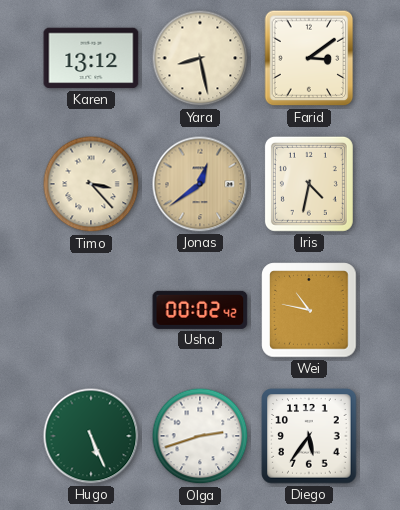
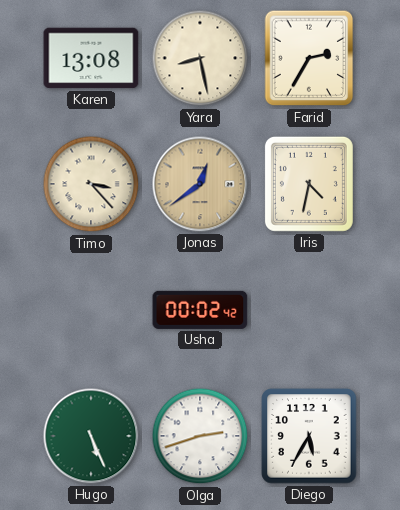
Karen: 13:12 -> 13:08 (91, 58)
Farid: 3:09 -> 2:35 (309, 58)
Wei: 10:47 -> none (309, 310)
Diego: 5:36 -> 5:35 (309, 436)
